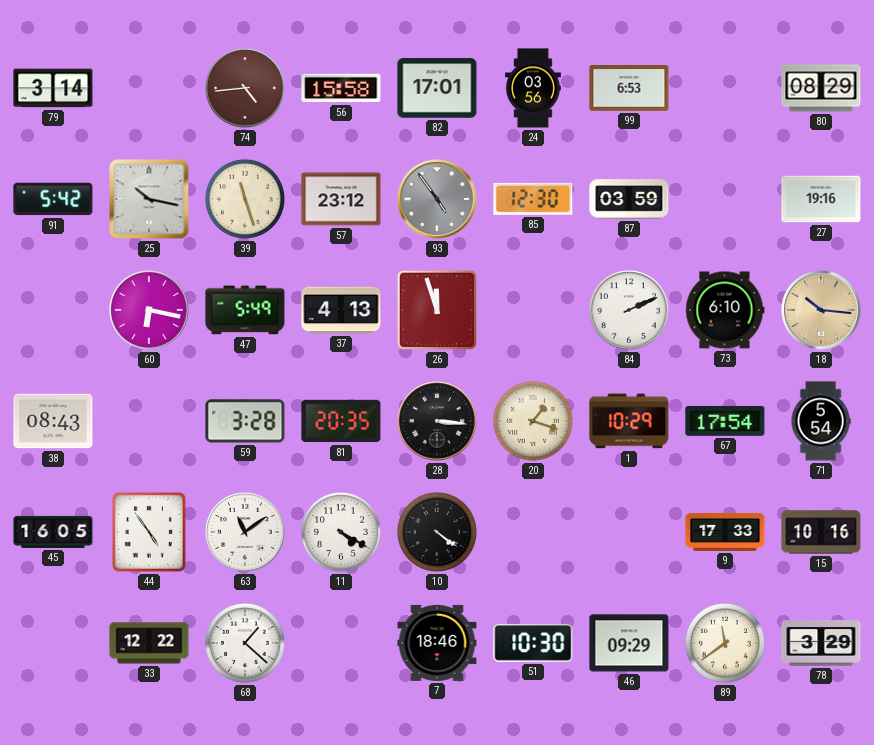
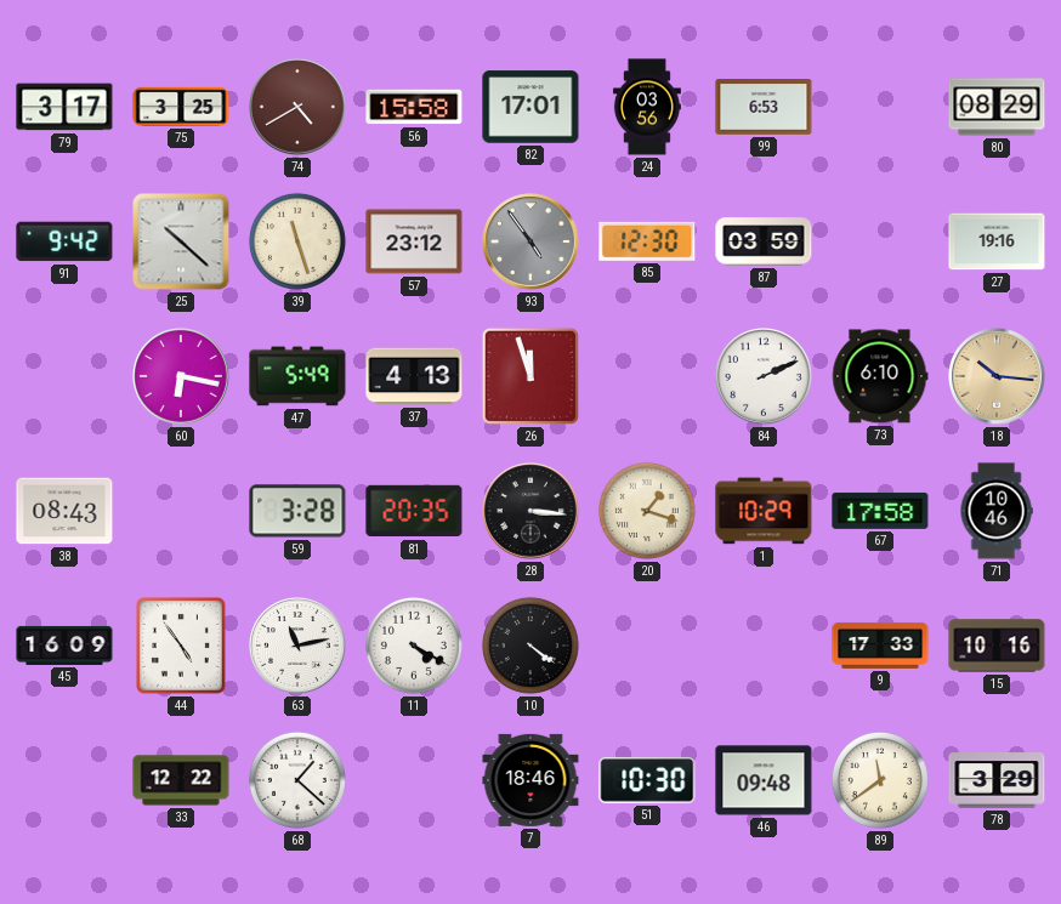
79: 3:14 -> 3:17 (64, 107)
75: none -> 3:25 (181, 107)
74: 4:44 -> 4:40 (297, 107)
91: 5:42 -> 9:42 (64, 241)
25: 10:17 -> 10:22 (181, 241)
67: 17:54 -> 17:58 (880, 511)
71: 5:54 -> 10:46 (997, 511)
45: 16:05 -> 16:09 (64, 646)
63: 11:09 -> 11:13 (297, 646)
46: 09:29 -> 09:48 (764, 780)
